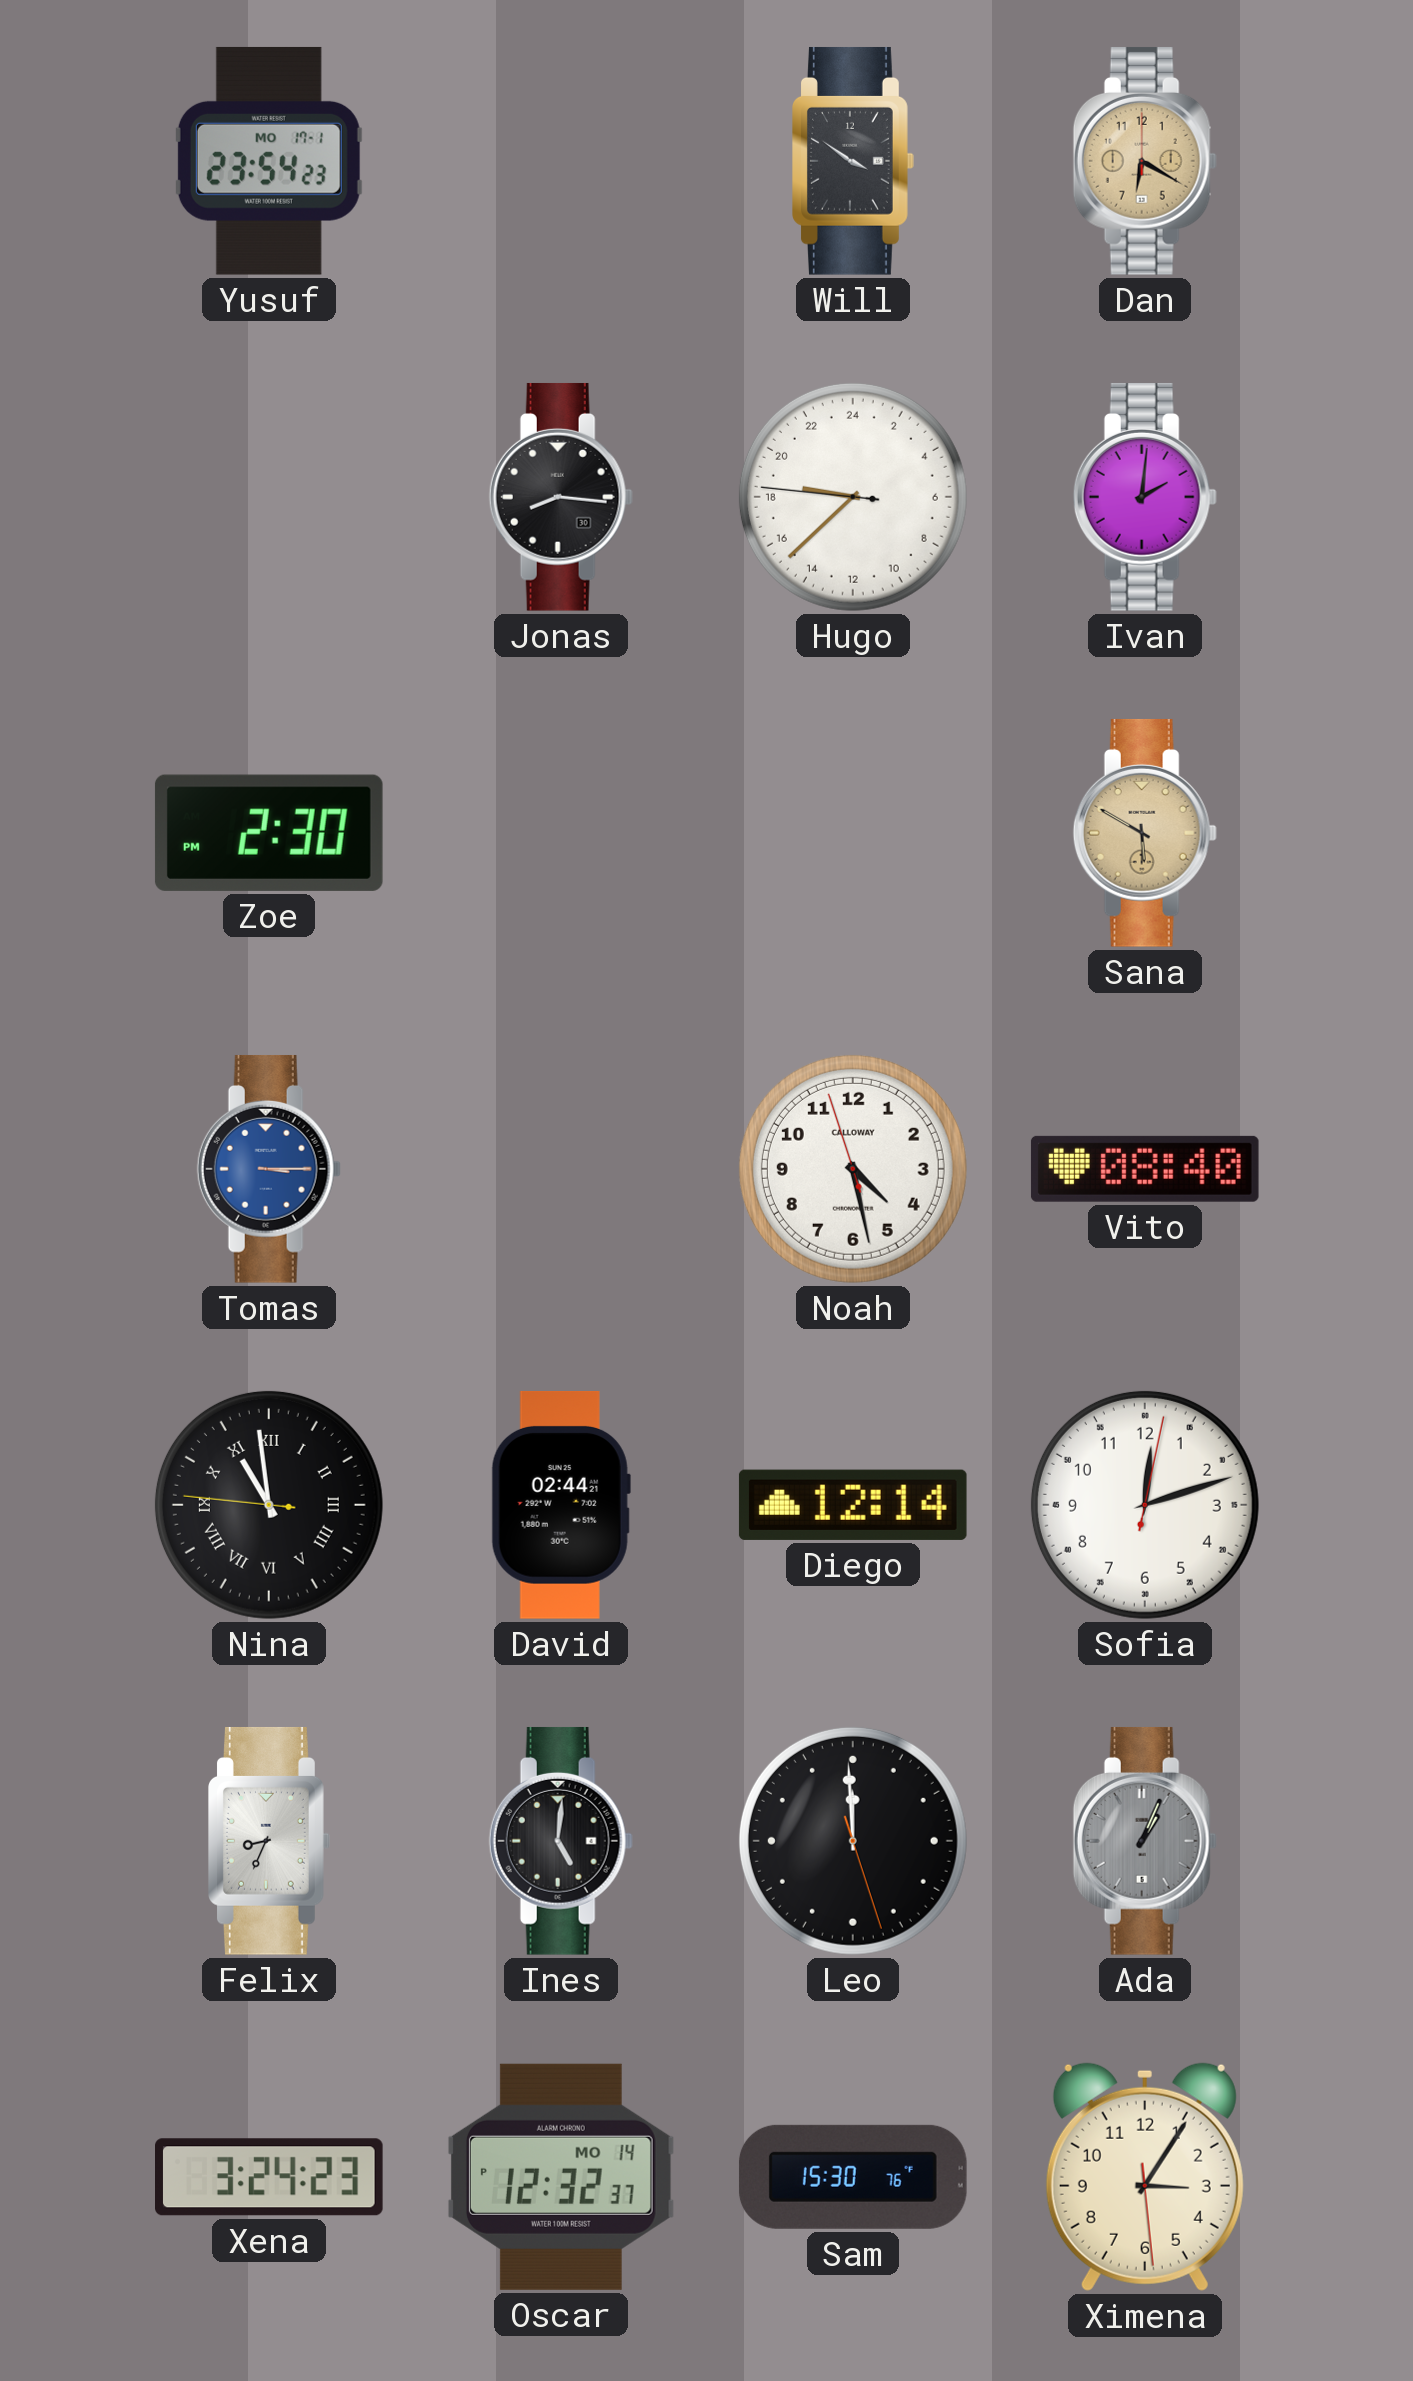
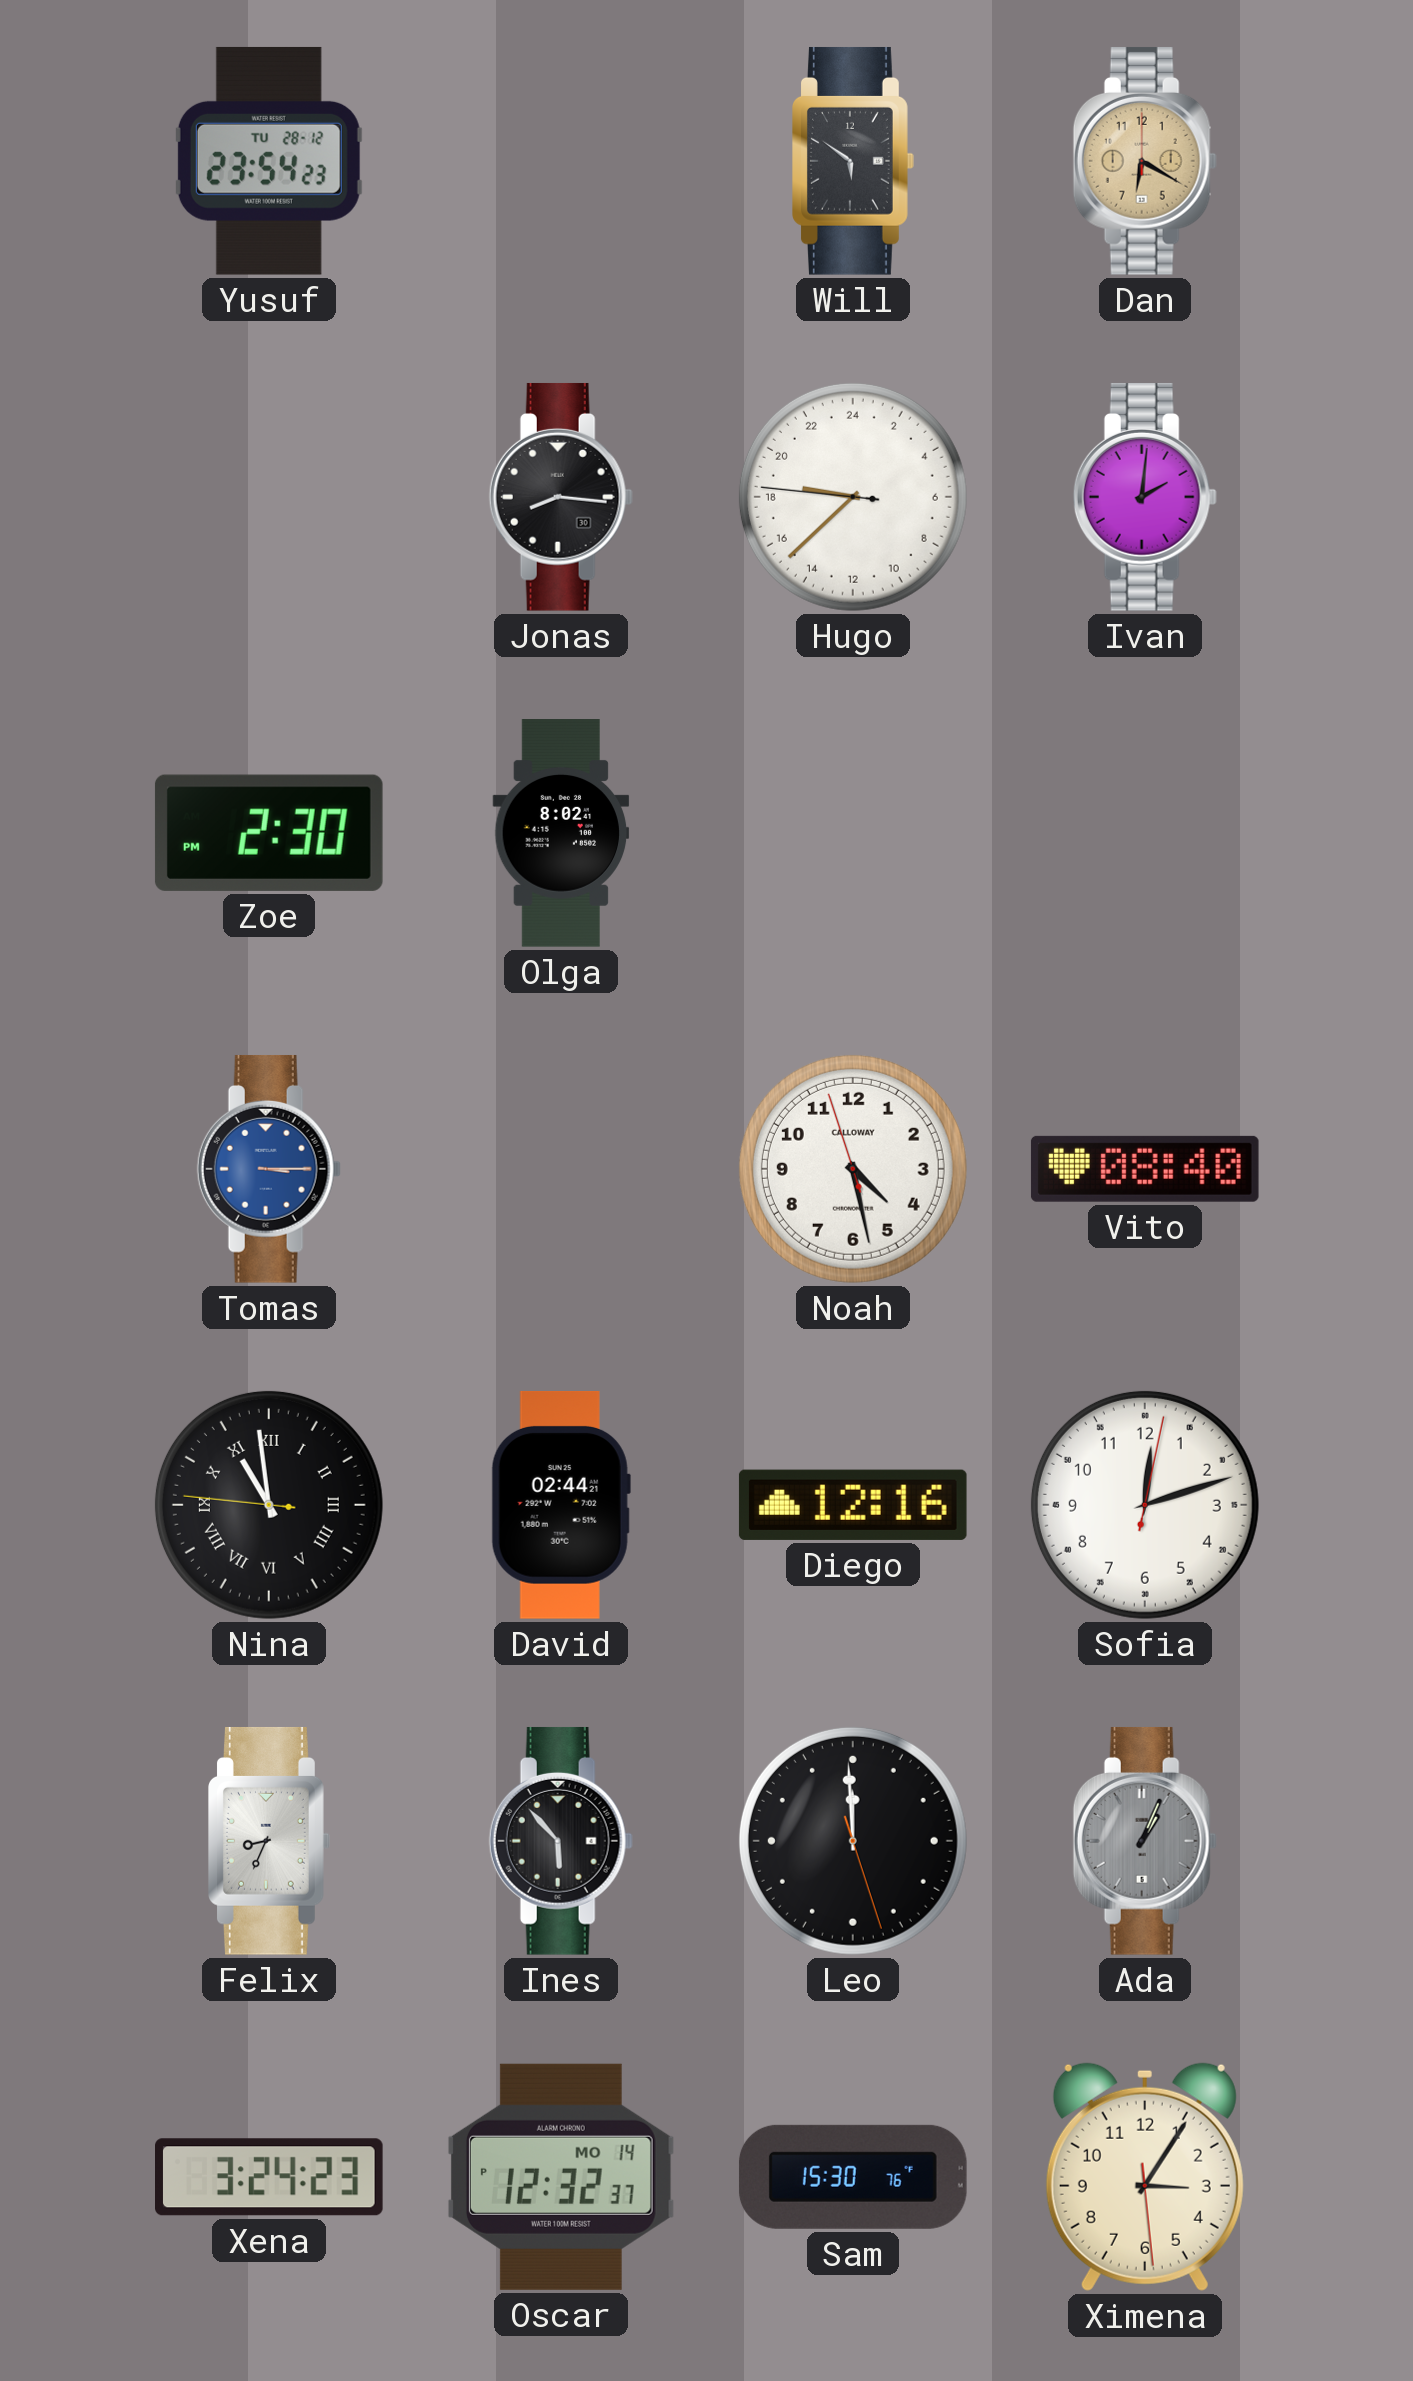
Yusuf date: MO 17-1 -> TU 28-12 (269, 161)
Will: 3:51 -> 5:51 (854, 161)
Olga: none -> 8:02 (561, 833)
Sana: 5:50 -> none (1145, 833)
Diego: 12:14 -> 12:16 (853, 1505)
Ines: 5:01 -> 5:53 (561, 1841)
